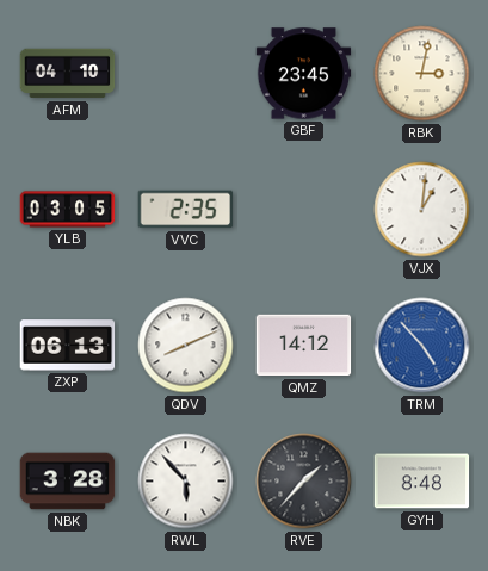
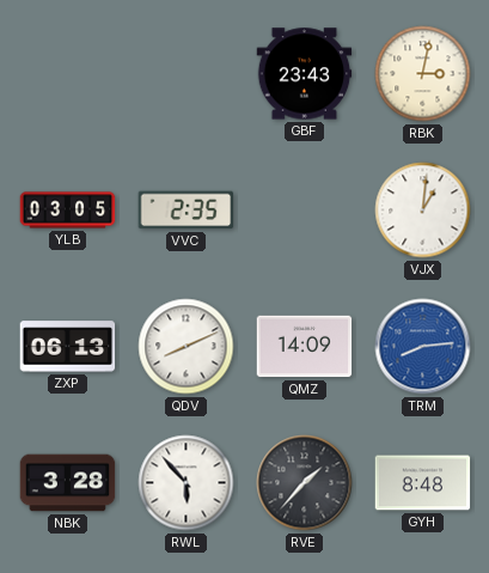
AFM: 04:10 -> none (68, 74)
GBF: 23:45 -> 23:43 (305, 74)
QMZ: 14:12 -> 14:09 (305, 347)
TRM: 4:53 -> 8:14 (423, 347)
